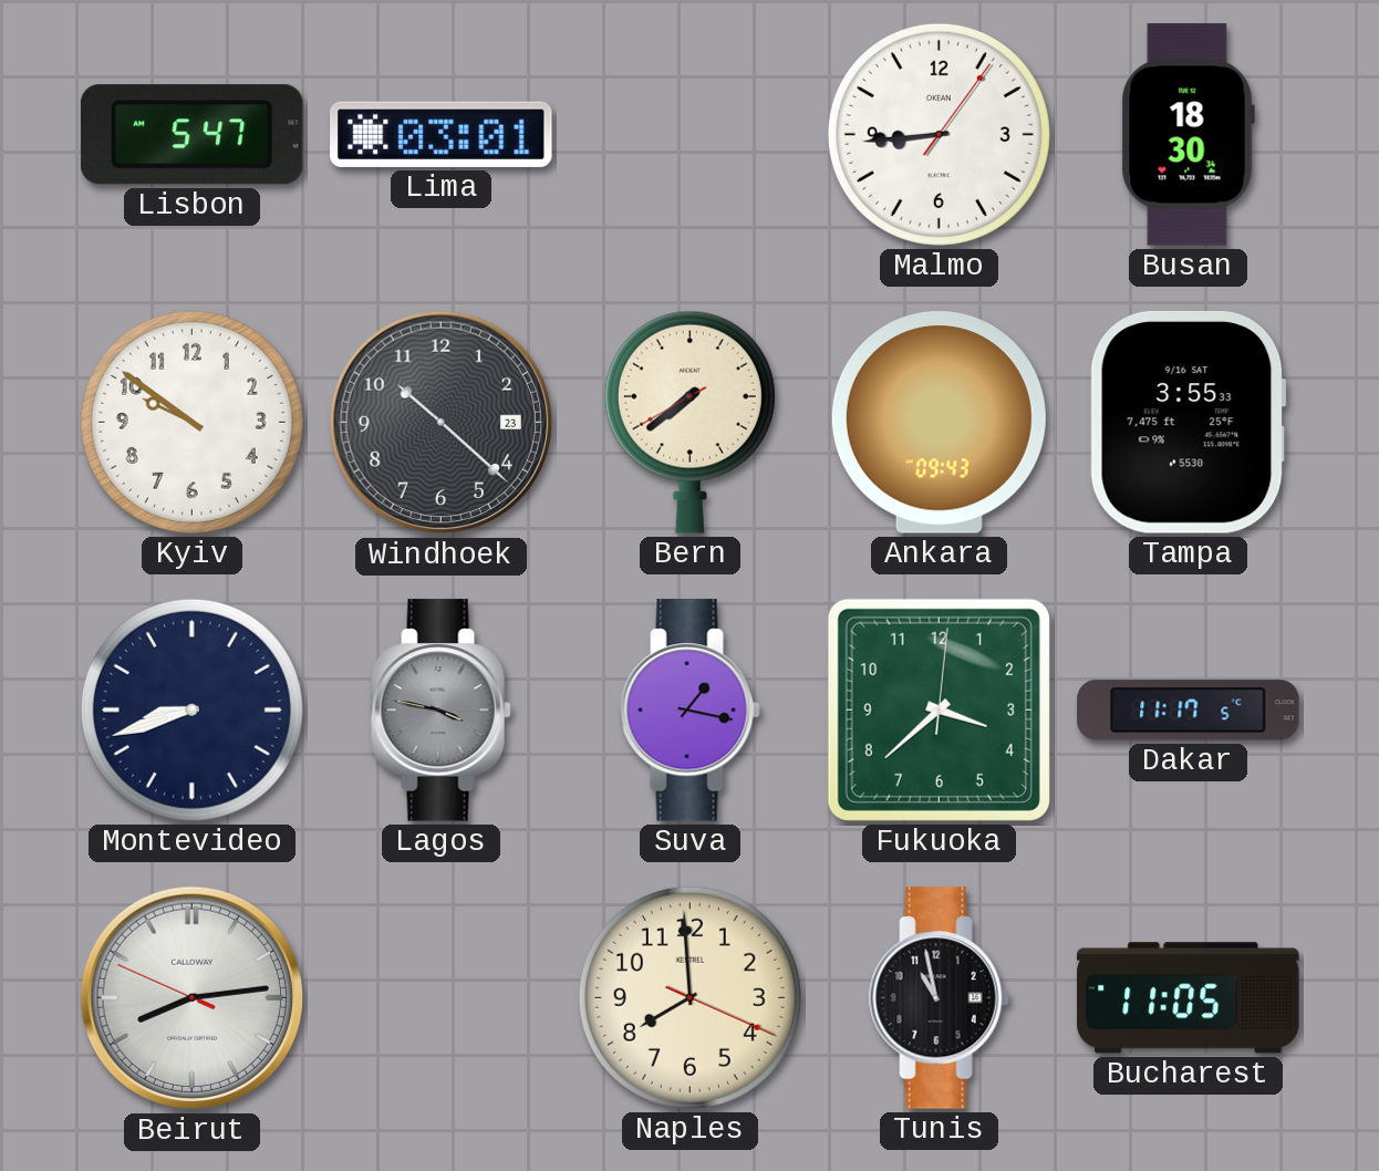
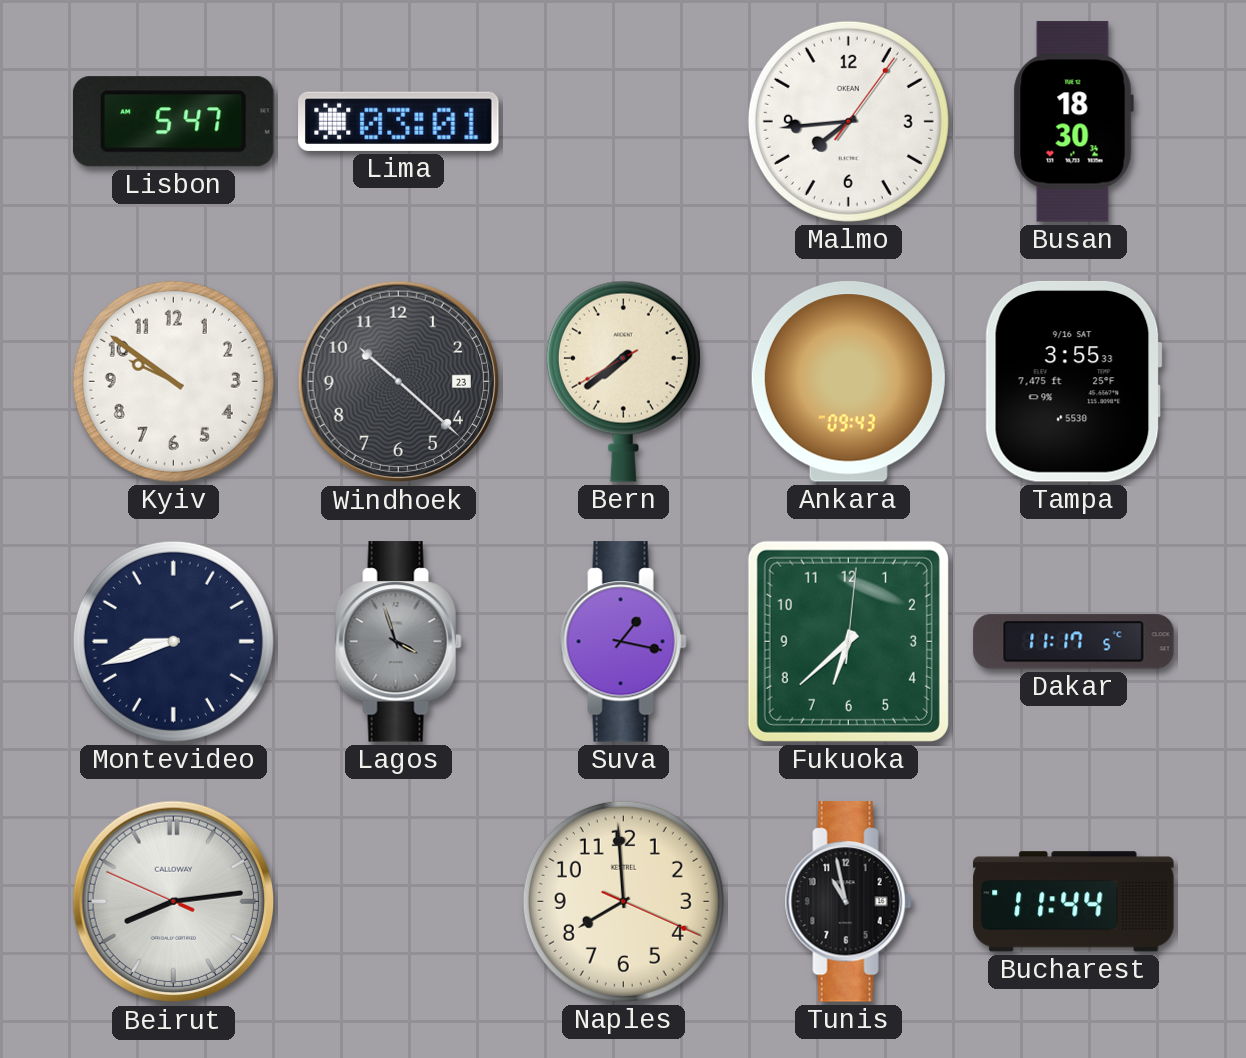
Malmo: 8:44 -> 7:44 (848, 121)
Lagos: 3:47 -> 3:57 (398, 642)
Fukuoka: 3:38 -> 6:38 (848, 641)
Bucharest: 11:05 -> 11:44 (1074, 902)
